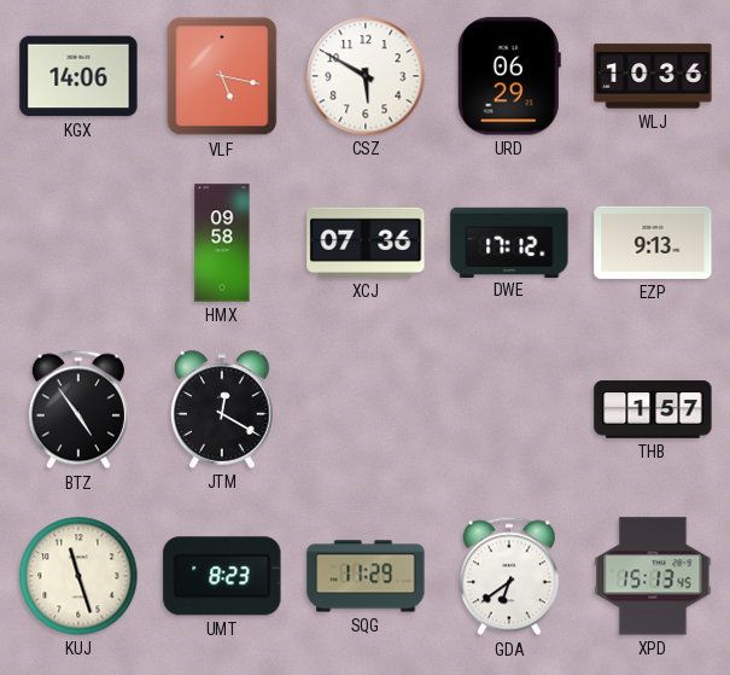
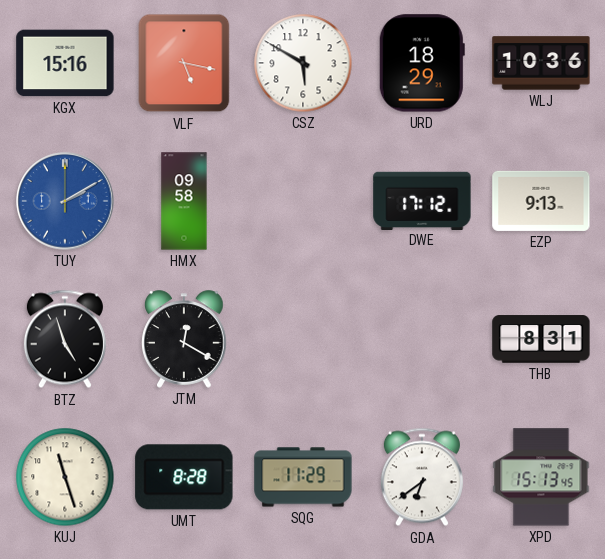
KGX: 14:06 -> 15:16 (65, 63)
URD: 06:29 -> 18:29 (422, 63)
TUY: none -> 2:10 (65, 201)
XCJ: 07:36 -> none (366, 243)
BTZ: 4:54 -> 4:57 (65, 339)
THB: 1:57 -> 8:31 (541, 339)
UMT: 8:23 -> 8:28 (184, 477)
